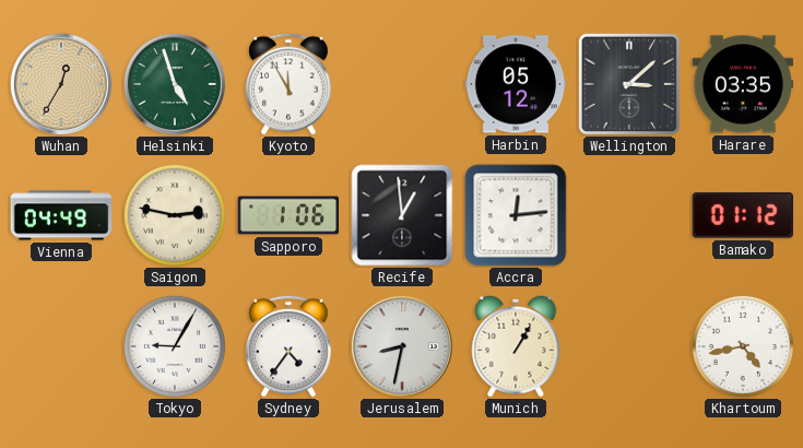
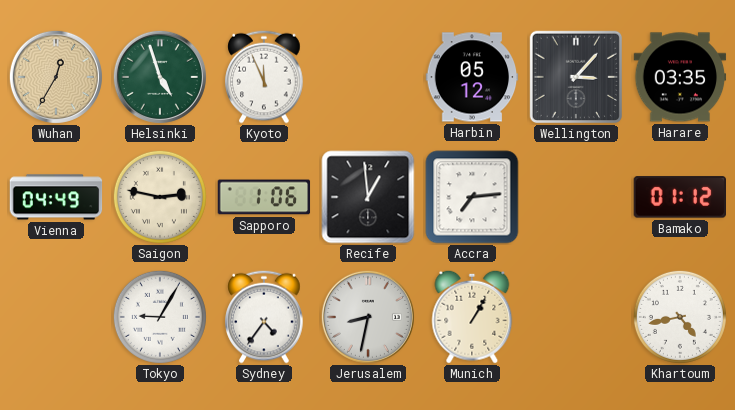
Kyoto: 11:55 -> 11:56 (264, 77)
Wellington: 3:08 -> 3:07 (575, 76)
Accra: 12:14 -> 7:14 (472, 197)
